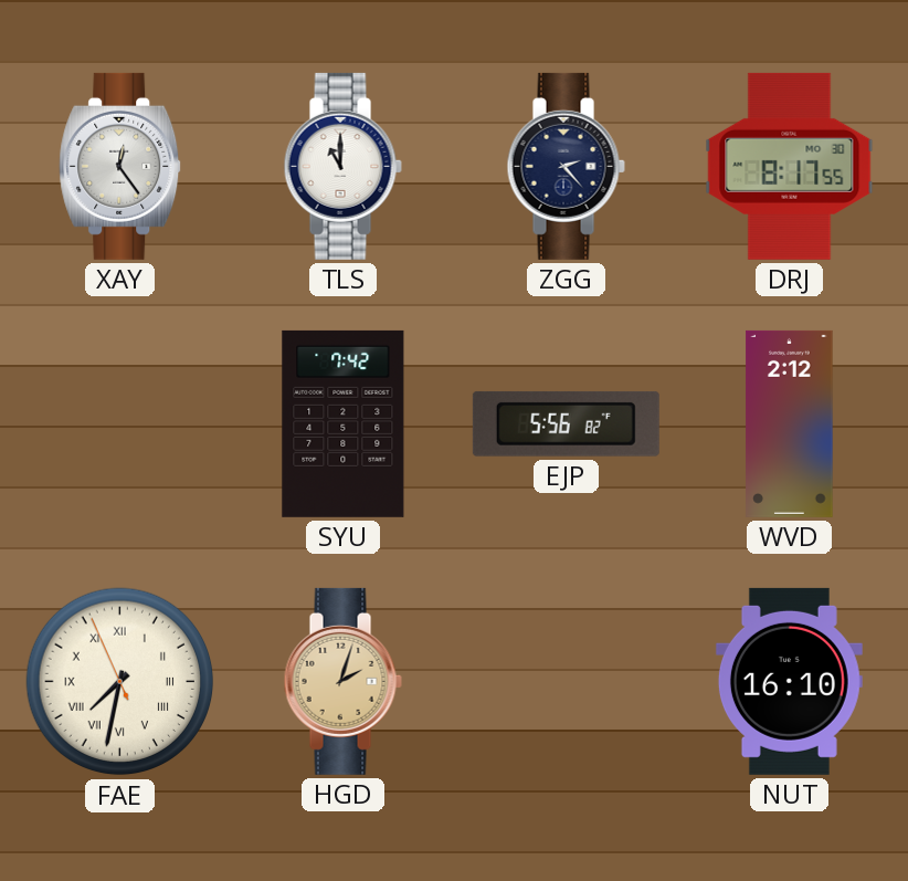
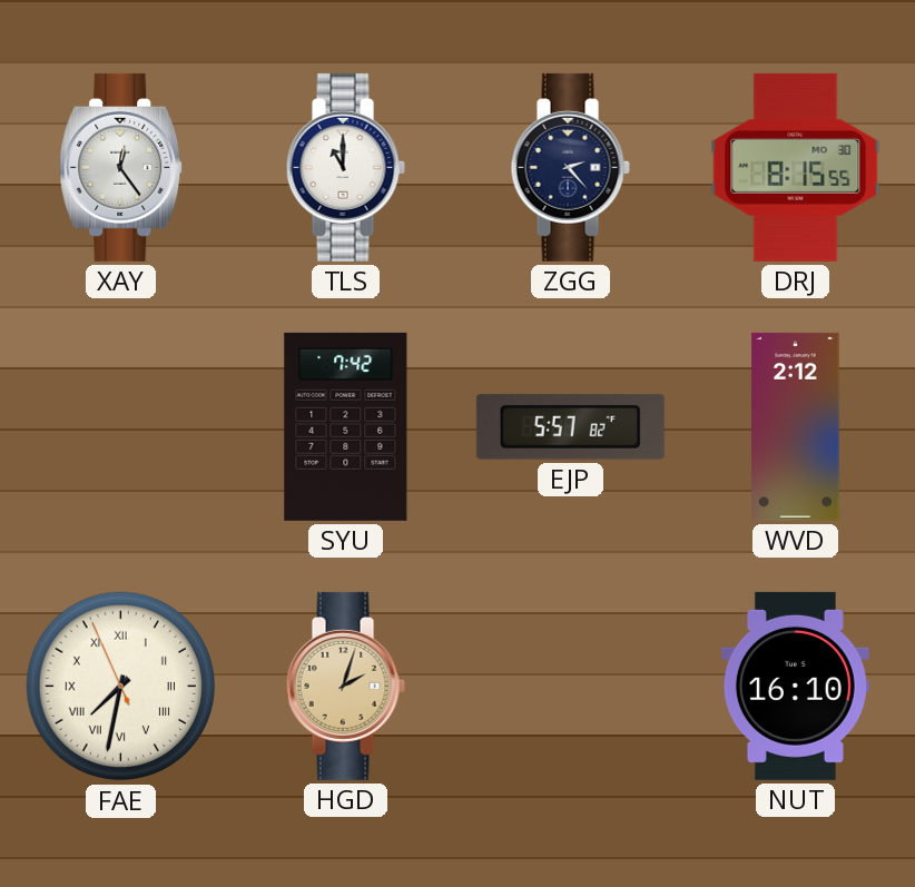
DRJ: 8:17 -> 8:15 (796, 167)
EJP: 5:56 -> 5:57 (570, 426)
